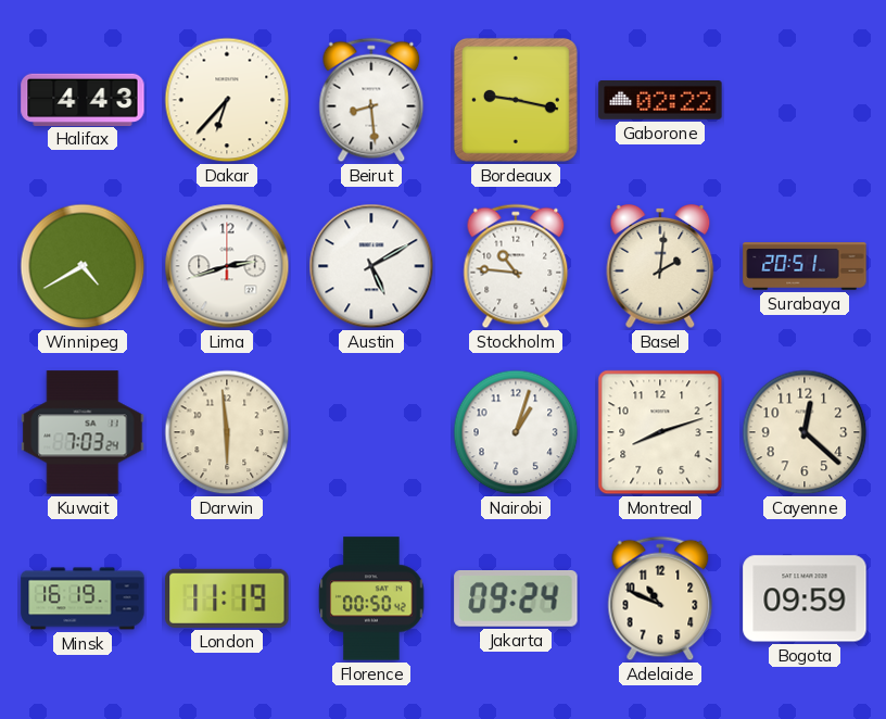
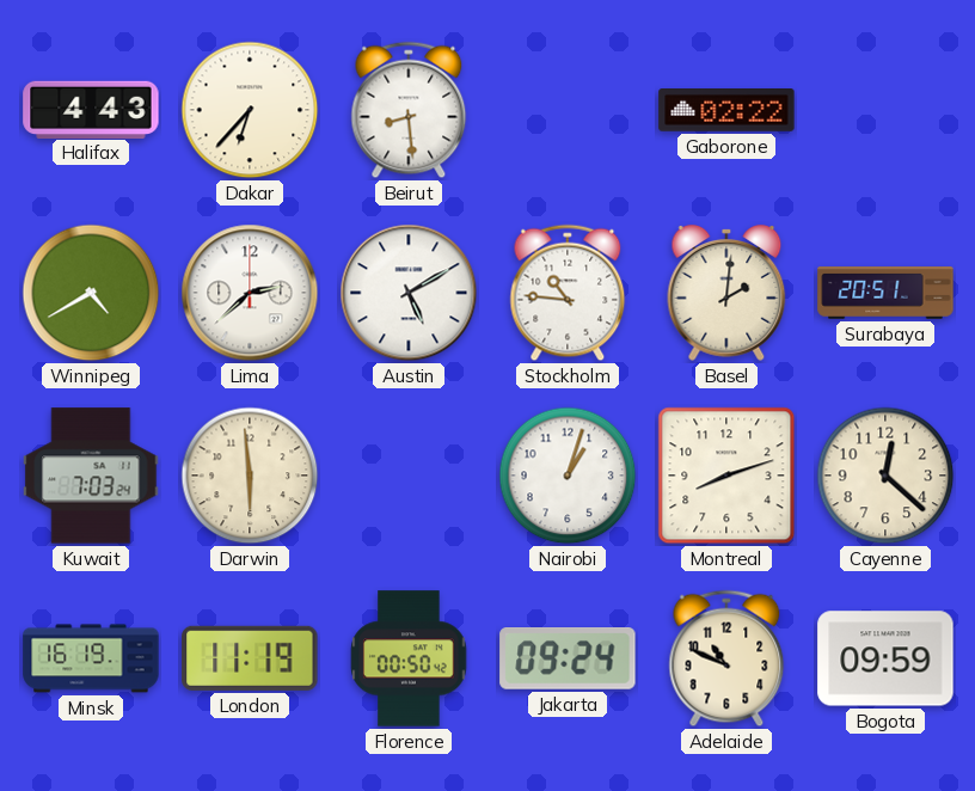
Bordeaux: 9:17 -> none (516, 100)
Lima: 2:42 -> 2:38 (250, 293)
